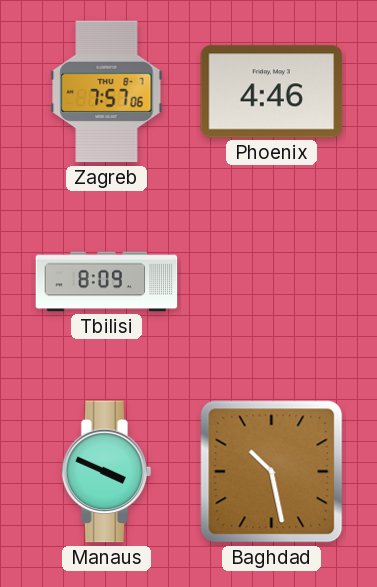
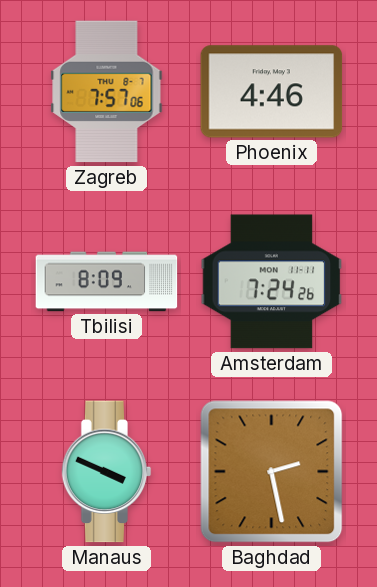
Amsterdam: none -> 7:24 (272, 282)
Baghdad: 10:28 -> 2:28 (272, 472)
